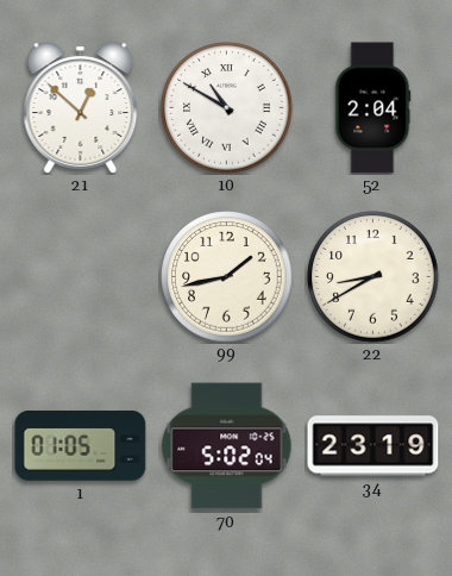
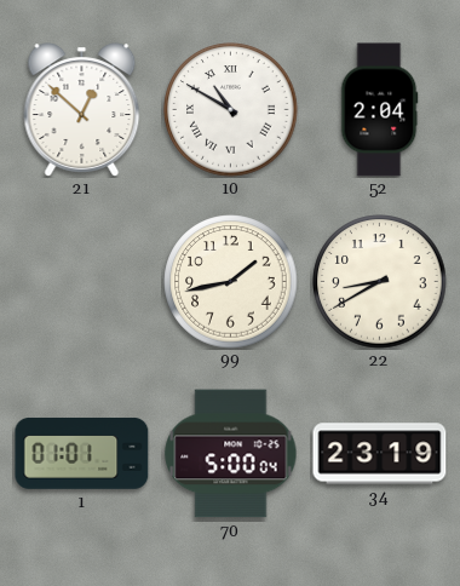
1: 01:05 -> 01:01 (82, 453)
70: 5:02 -> 5:00 (231, 454)
